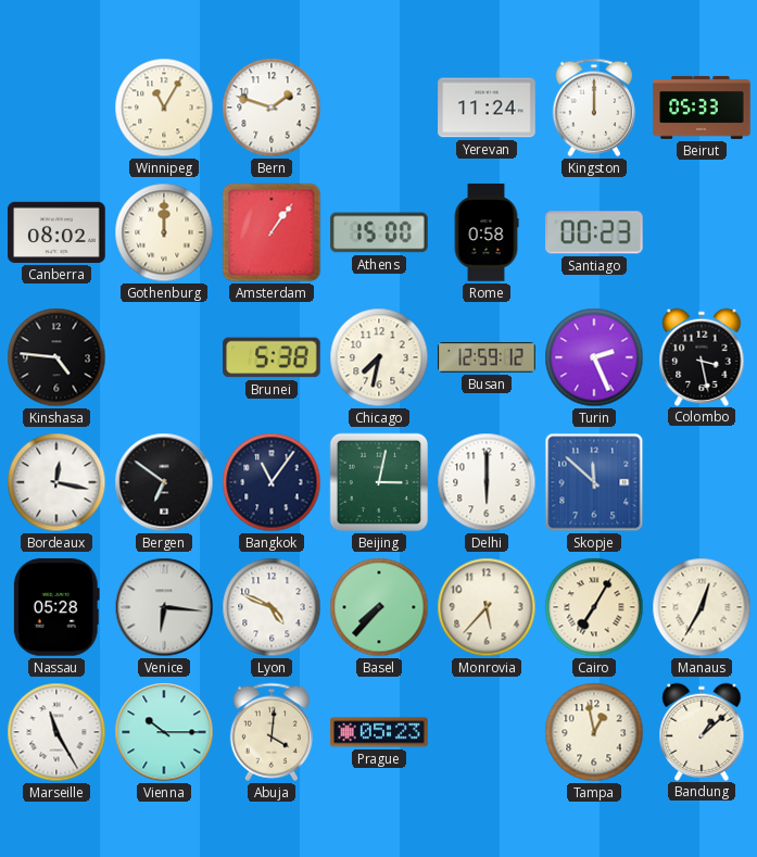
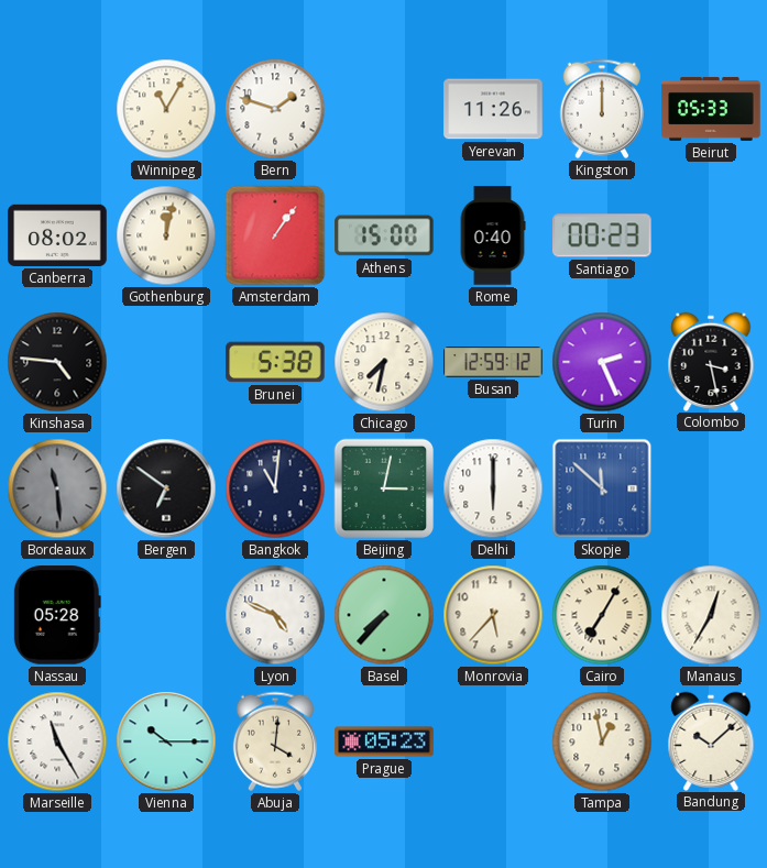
Yerevan: 11:24 -> 11:26 (493, 109)
Gothenburg: 12:00 -> 12:02 (166, 235)
Rome: 0:58 -> 0:40 (493, 235)
Bordeaux: 12:17 -> 11:29 (57, 488)
Bordeaux dial: white -> grey (57, 488)
Bangkok: 11:06 -> 11:01 (275, 488)
Venice: 6:16 -> none (164, 607)
Bandung: 1:08 -> 10:08 (711, 740)
